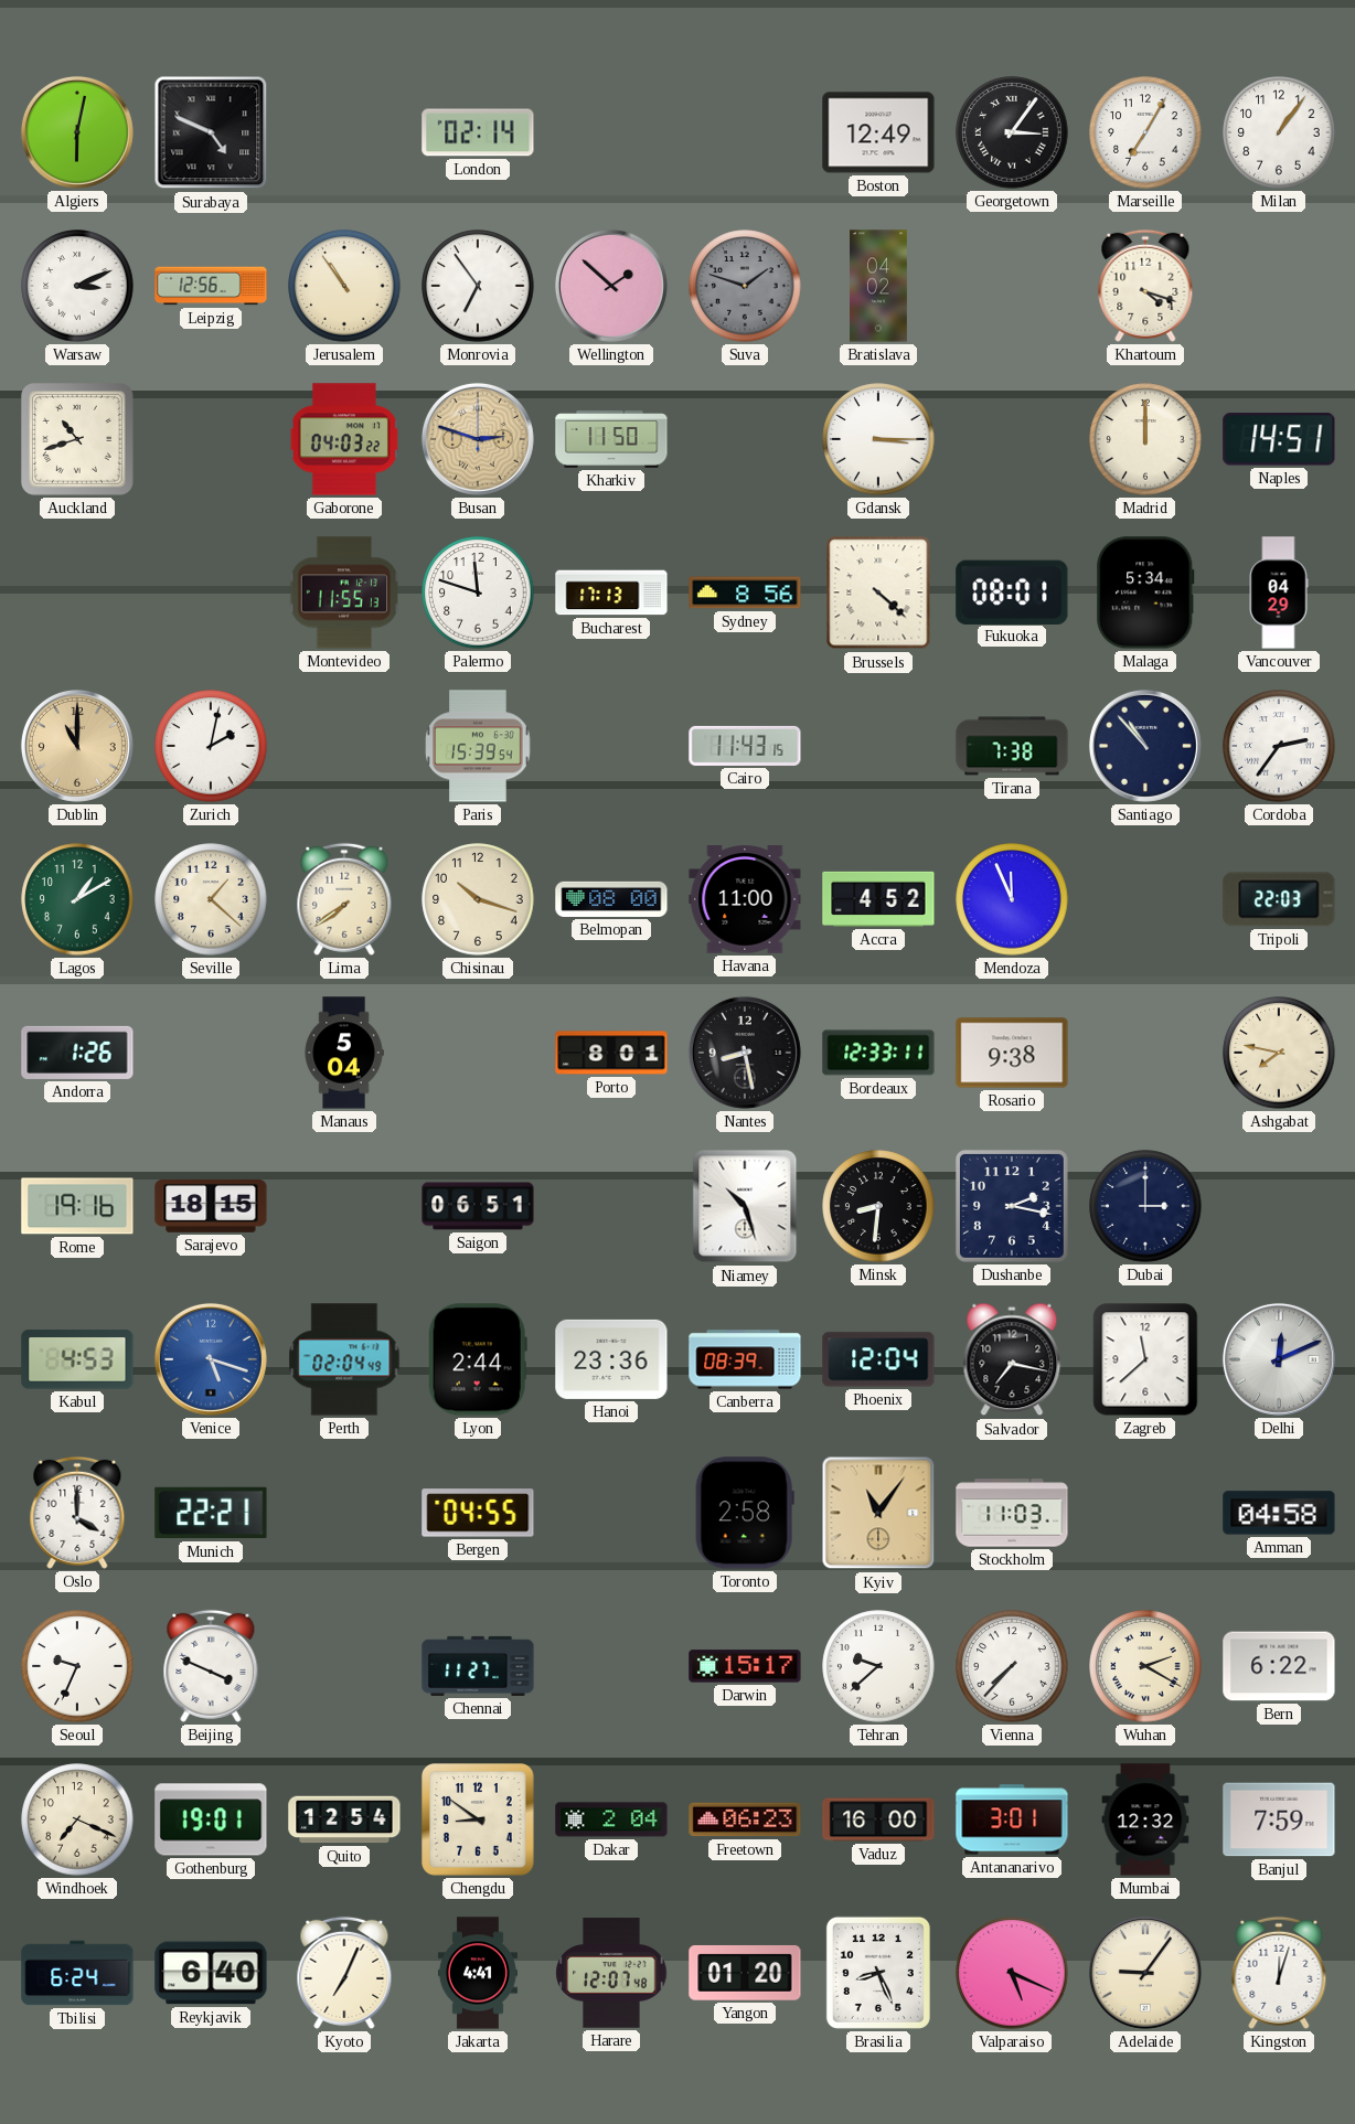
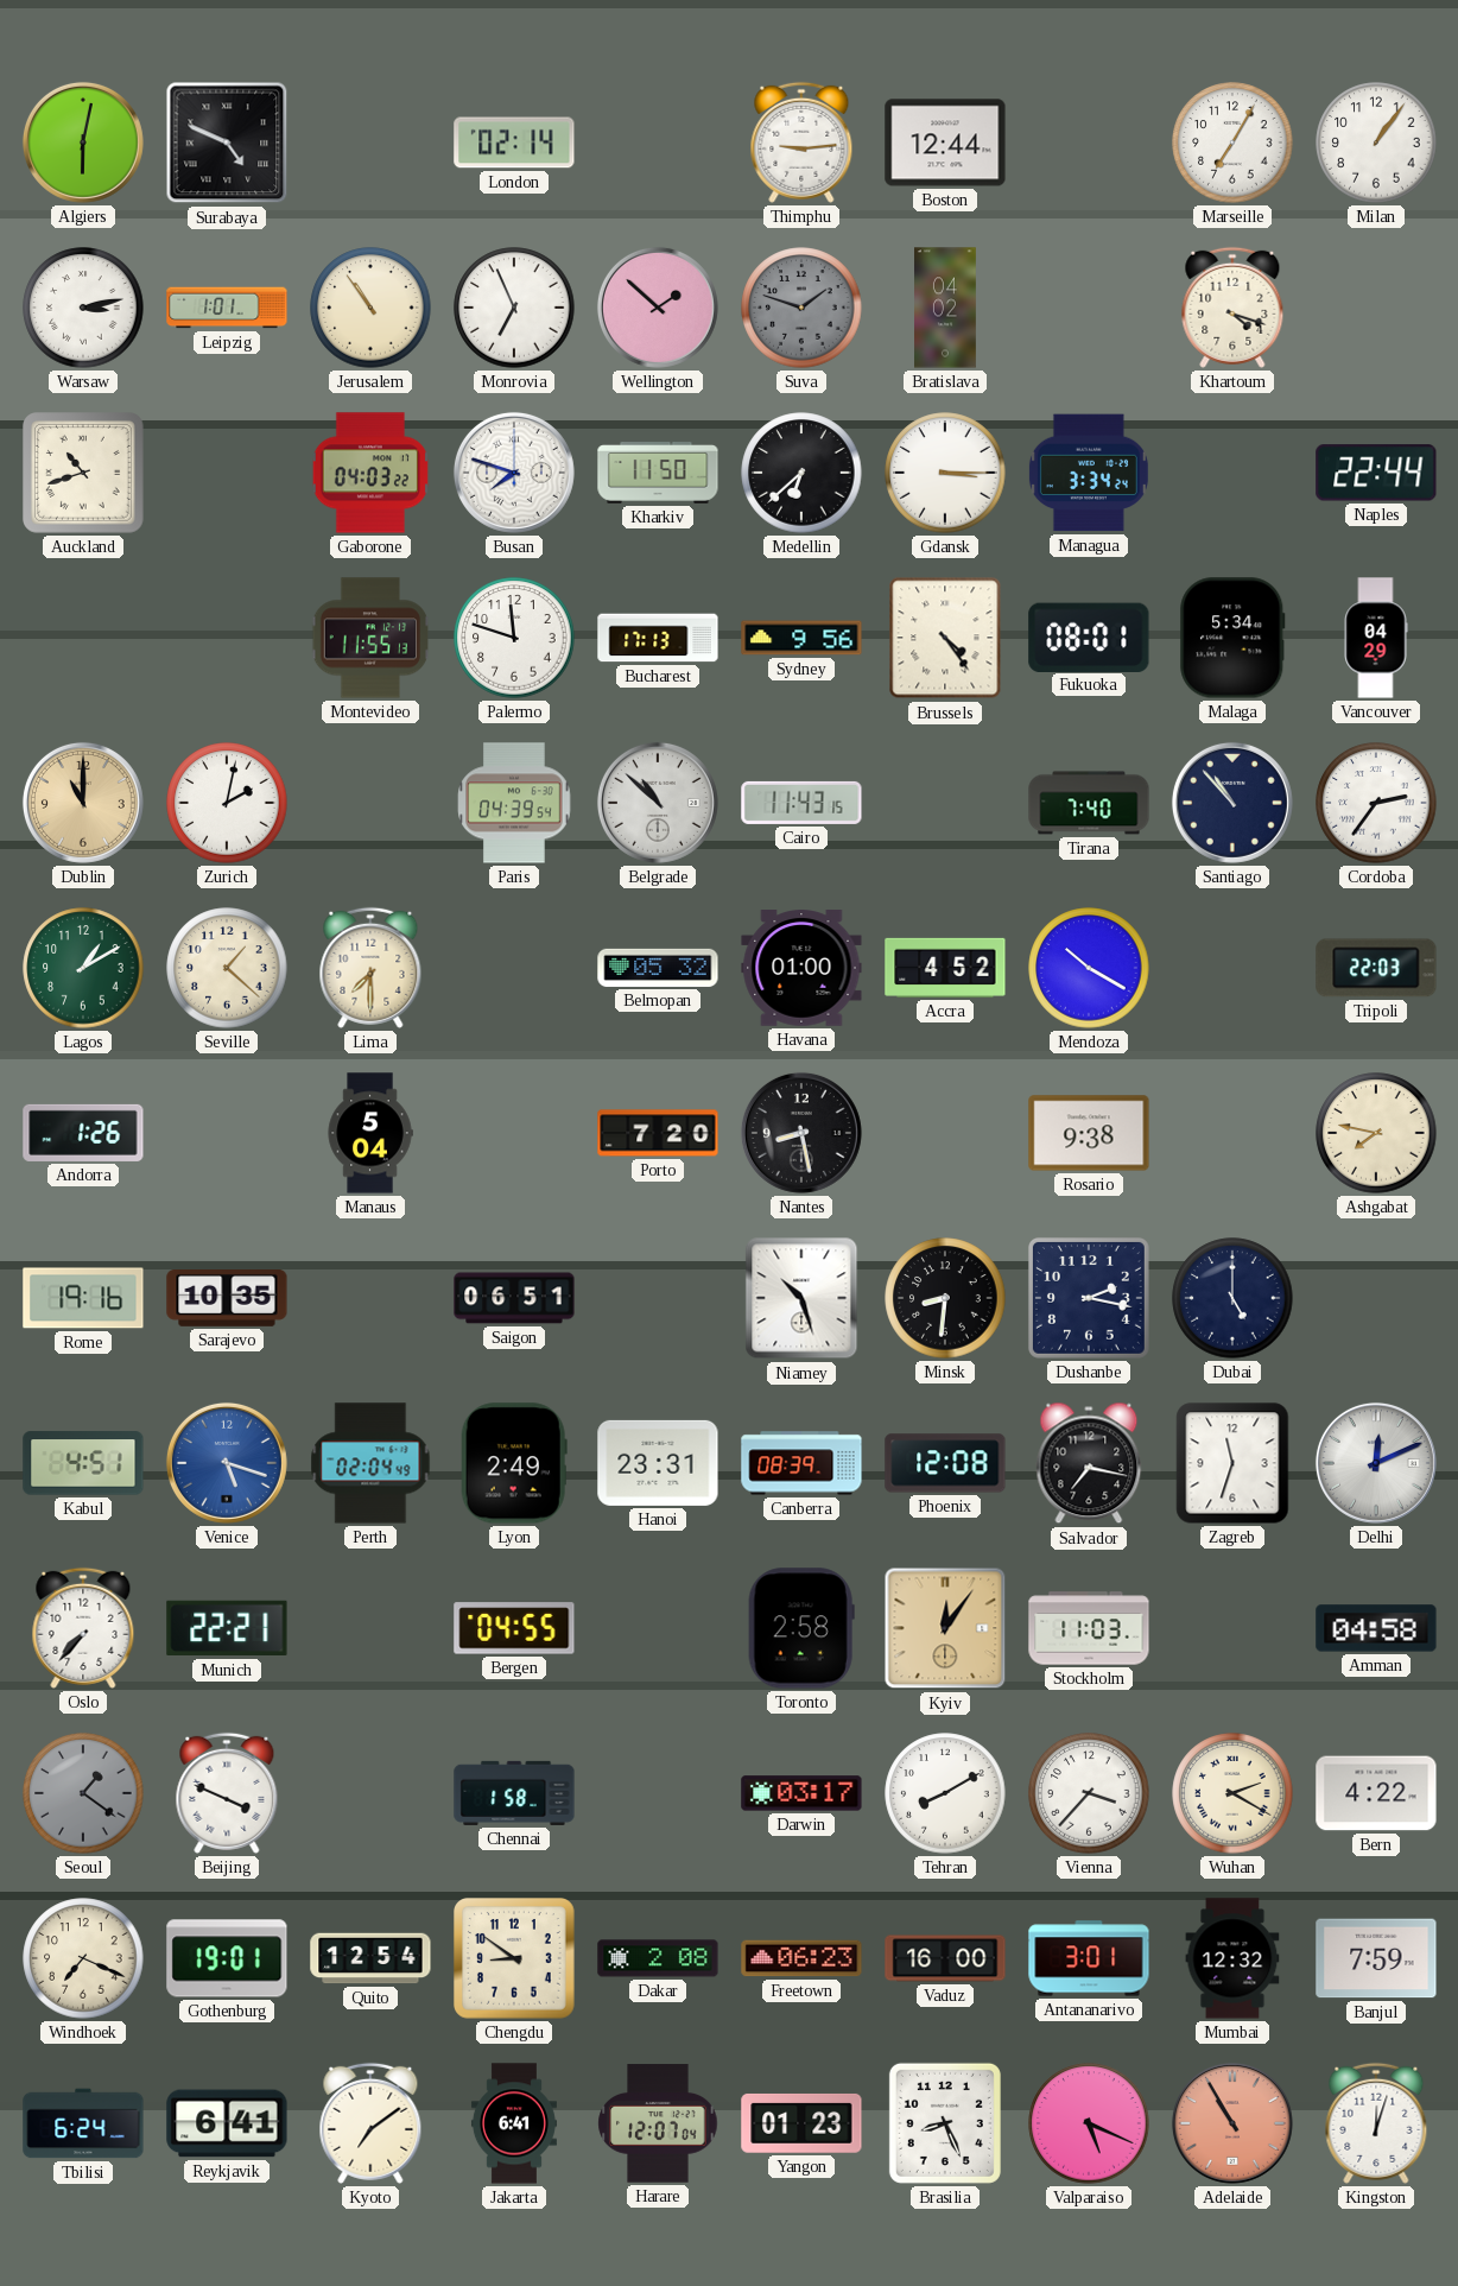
Thimphu: none -> 9:14 (801, 143)
Boston: 12:49 -> 12:44 (945, 143)
Georgetown: 3:06 -> none (1012, 132)
Warsaw: 3:11 -> 3:13 (83, 308)
Leipzig: 12:56 -> 1:01 (227, 308)
Monrovia: 6:54 -> 6:56 (514, 308)
Busan: 2:48 -> 7:48 (514, 473)
Busan dial: champagne -> white (514, 473)
Medellin: none -> 6:38 (801, 473)
Managua: none -> 3:34 (1089, 473)
Madrid: 12:00 -> none (1145, 439)
Naples: 14:51 -> 22:44 (1376, 473)
Sydney: 8:56 -> 9:56 (801, 638)
Brussels: 4:22 -> 4:24 (945, 638)
Paris: 15:39 -> 04:39 (514, 803)
Belgrade: none -> 10:52 (658, 803)
Tirana: 7:38 -> 7:40 (1089, 803)
Lima: 7:39 -> 7:30 (370, 968)
Chisinau: 10:18 -> none (478, 899)
Belmopan: 08:00 -> 05:32 (658, 968)
Havana: 11:00 -> 01:00 (801, 968)
Mendoza: 11:56 -> 10:20 (1089, 968)
Porto: 8:01 -> 7:20 (658, 1133)
Bordeaux: 12:33 -> none (878, 1053)
Sarajevo: 18:15 -> 10:35 (227, 1299)
Dubai: 3:00 -> 5:00 (1232, 1298)
Kabul: 4:53 -> 4:51 (83, 1463)
Lyon: 2:44 -> 2:49 (514, 1463)
Hanoi: 23:36 -> 23:31 (658, 1463)
Phoenix: 12:04 -> 12:08 (945, 1463)
Zagreb: 11:38 -> 11:33 (1232, 1463)
Oslo: 4:00 -> 7:37 (83, 1628)
Kyiv: 11:06 -> 12:06 (945, 1628)
Seoul: 9:34 -> 1:21 (83, 1793)
Seoul dial: white -> grey (83, 1793)
Chennai: 11:27 -> 1:58 (514, 1793)
Darwin: 15:17 -> 03:17 (801, 1793)
Tehran: 9:38 -> 8:10 (945, 1793)
Vienna: 7:37 -> 3:37 (1089, 1793)
Bern: 6:22 -> 4:22 (1376, 1793)
Dakar: 2:04 -> 2:08 (658, 1958)
Reykjavik: 6:40 -> 6:41 (227, 2123)
Kyoto: 7:04 -> 7:09 (370, 2123)
Jakarta: 4:41 -> 6:41 (514, 2123)
Harare: 12:07:48 -> 12:07:04 (658, 2123)
Yangon: 01:20 -> 01:23 (801, 2123)
Adelaide: 9:06 -> 10:55 (1232, 2123)
Adelaide dial: cream -> salmon (1232, 2123)
